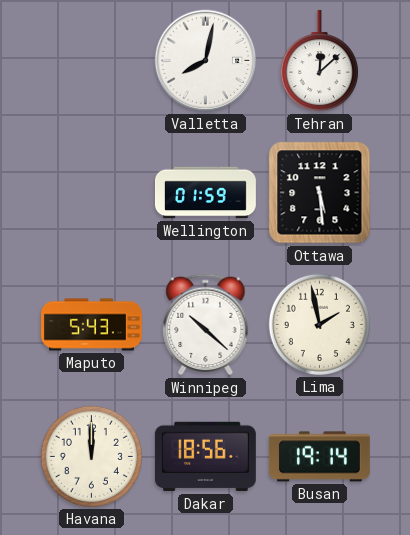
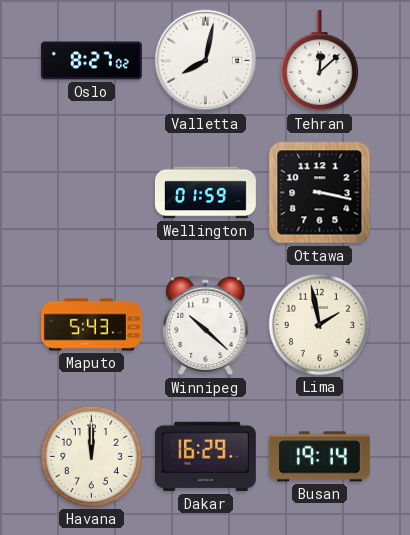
Oslo: none -> 8:27 (91, 61)
Ottawa: 5:29 -> 3:17 (320, 193)
Dakar: 18:56 -> 16:29 (205, 457)
